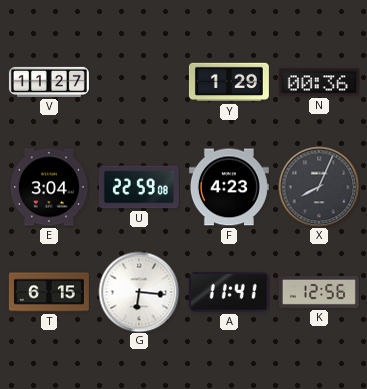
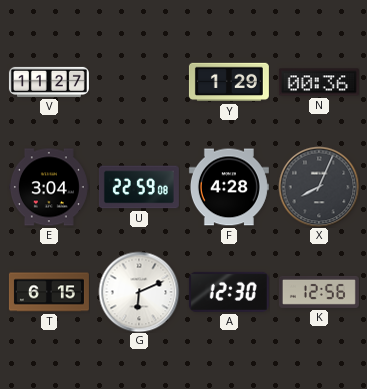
F: 4:23 -> 4:28 (229, 187)
G: 6:16 -> 6:11 (139, 292)
A: 11:41 -> 12:30 (229, 292)
